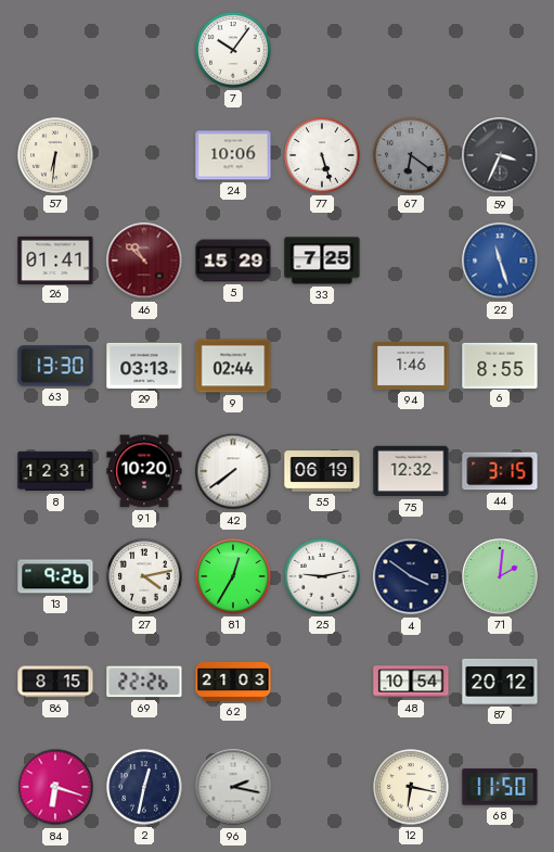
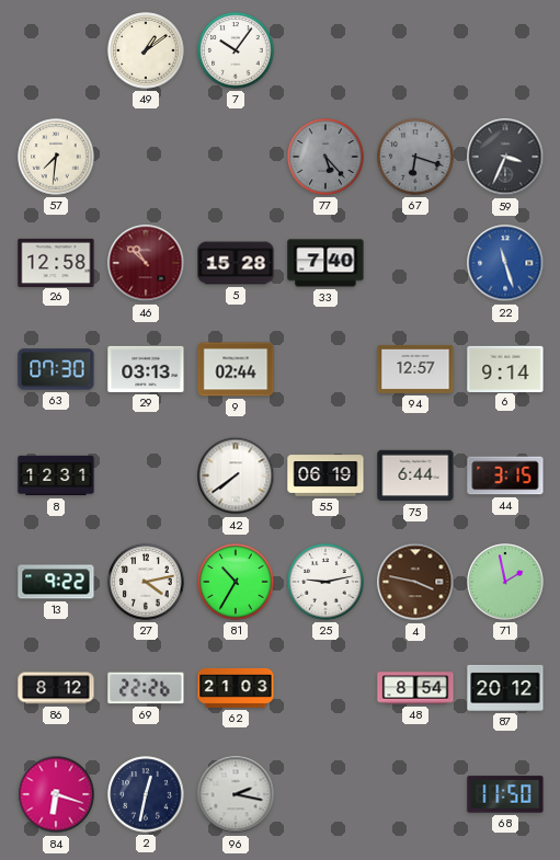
49: none -> 1:09 (146, 50)
57: 6:31 -> 7:31 (56, 157)
24: 10:06 -> none (233, 155)
77: 5:27 -> 5:23 (325, 157)
77 dial: white -> grey (325, 157)
67: 6:21 -> 6:18 (415, 157)
26: 01:41 -> 12:58 (56, 262)
5: 15:29 -> 15:28 (236, 263)
33: 7:25 -> 7:40 (325, 263)
63: 13:30 -> 07:30 (56, 369)
94: 1:46 -> 12:57 (415, 369)
6: 8:55 -> 9:14 (505, 368)
91: 10:20 -> none (144, 471)
75: 12:32 -> 6:44 (415, 475)
13: 9:26 -> 9:22 (56, 582)
81: 12:35 -> 10:35 (236, 582)
4: 3:51 -> 3:47 (415, 582)
4 dial: navy -> brown (415, 582)
71: 2:01 -> 1:58 (505, 582)
86: 8:15 -> 8:12 (56, 688)
48: 10:54 -> 8:54 (415, 688)
12: 6:17 -> none (411, 787)
